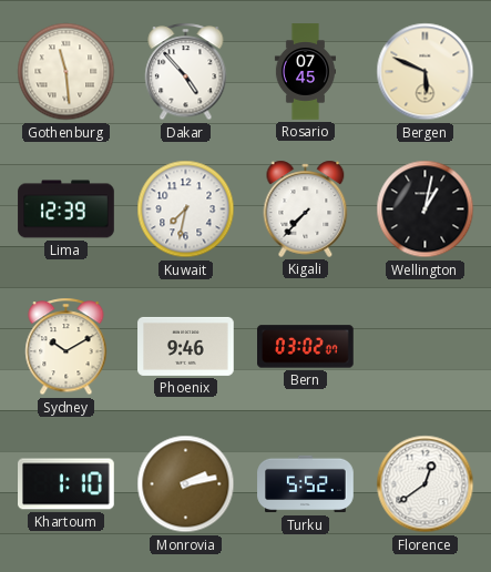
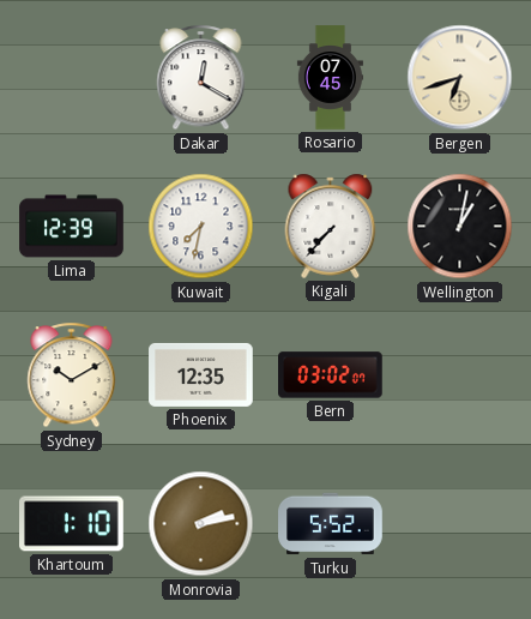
Gothenburg: 11:29 -> none (67, 72)
Dakar: 4:53 -> 12:20 (201, 78)
Bergen: 5:49 -> 6:42 (460, 78)
Phoenix: 9:46 -> 12:35 (201, 374)
Florence: 12:39 -> none (426, 484)
